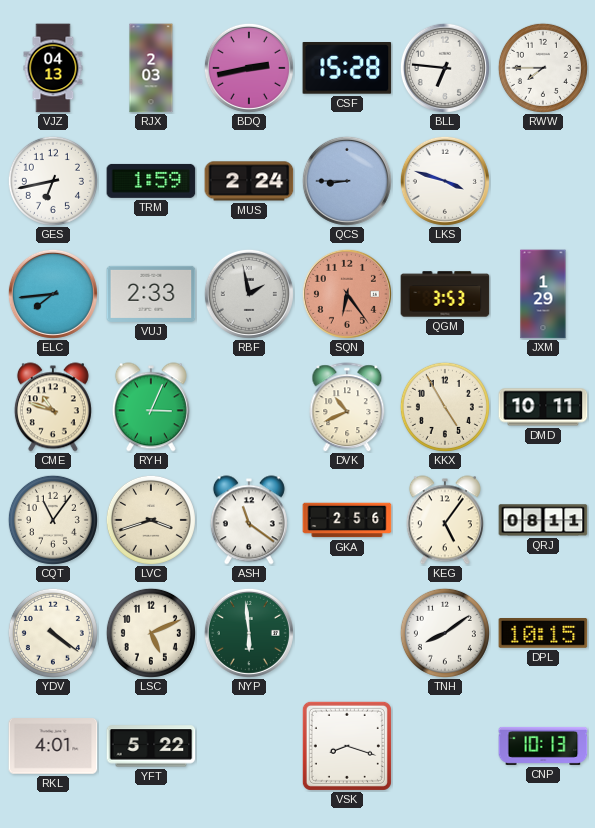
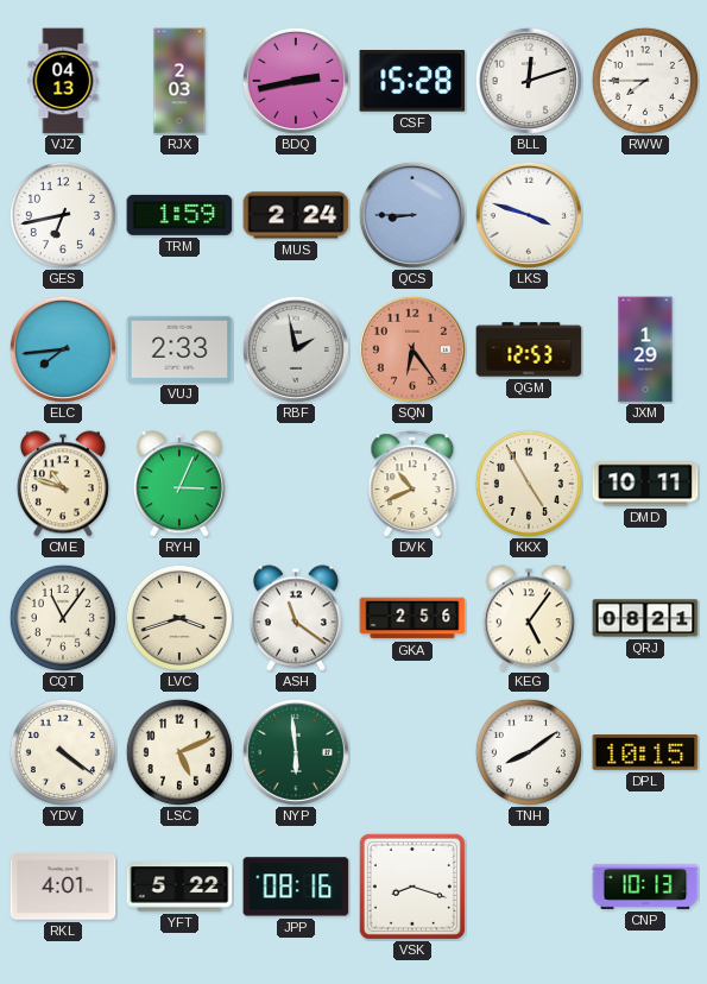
BLL: 6:46 -> 12:12 (529, 81)
QGM: 3:53 -> 12:53 (529, 349)
QRJ: 08:11 -> 08:21 (645, 618)
JPP: none -> 08:16 (296, 887)
